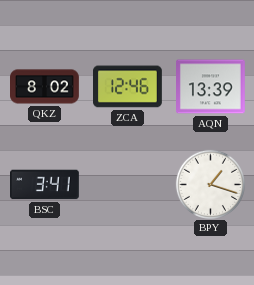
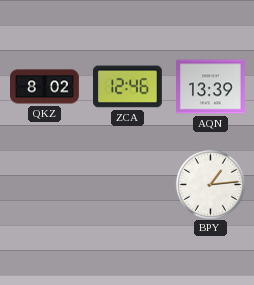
BSC: 3:41 -> none (45, 185)
BPY: 1:18 -> 1:14 (210, 184)
